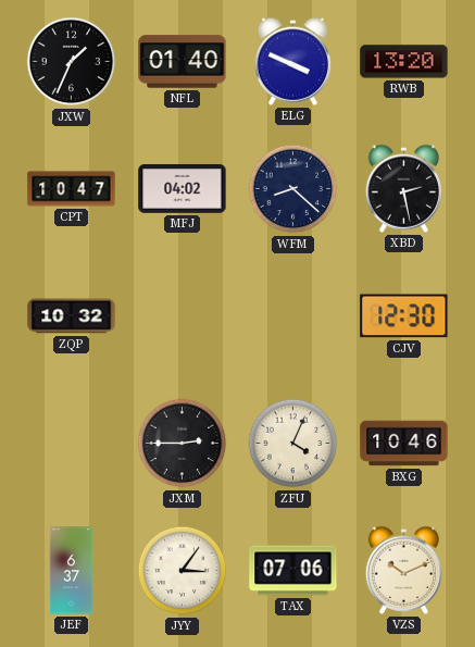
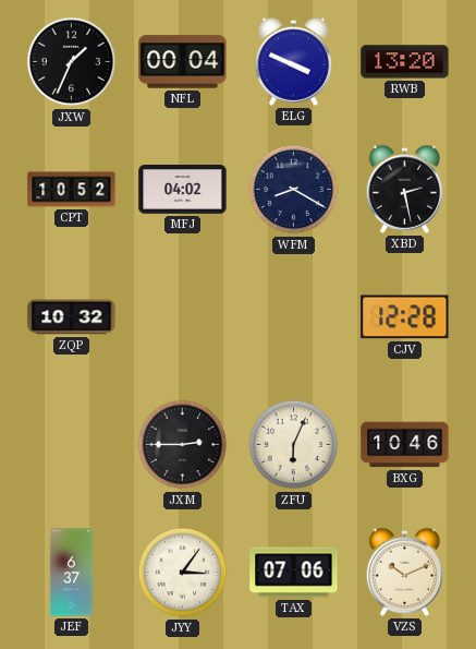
NFL: 01:40 -> 00:04 (183, 62)
CPT: 10:47 -> 10:52 (72, 190)
WFM: 8:22 -> 8:20 (294, 190)
CJV: 12:30 -> 12:28 (405, 317)
ZFU: 4:04 -> 6:04 (294, 445)
